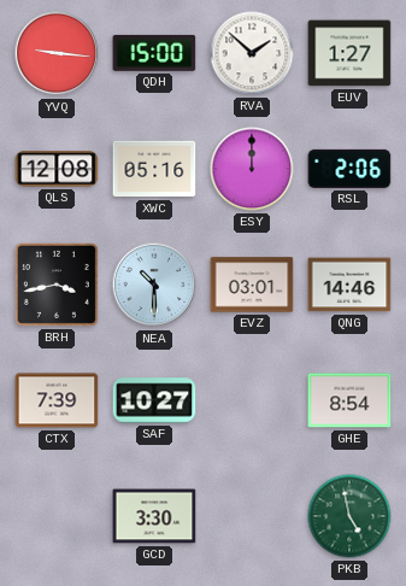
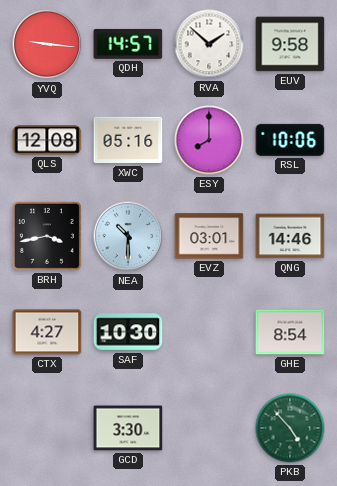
QDH: 15:00 -> 14:57 (128, 44)
EUV: 1:27 -> 9:58 (290, 44)
ESY: 12:00 -> 8:00 (209, 140)
RSL: 2:06 -> 10:06 (290, 140)
CTX: 7:39 -> 4:27 (47, 332)
SAF: 10:27 -> 10:30 (128, 332)
PKB: 4:58 -> 4:53 (290, 428)
